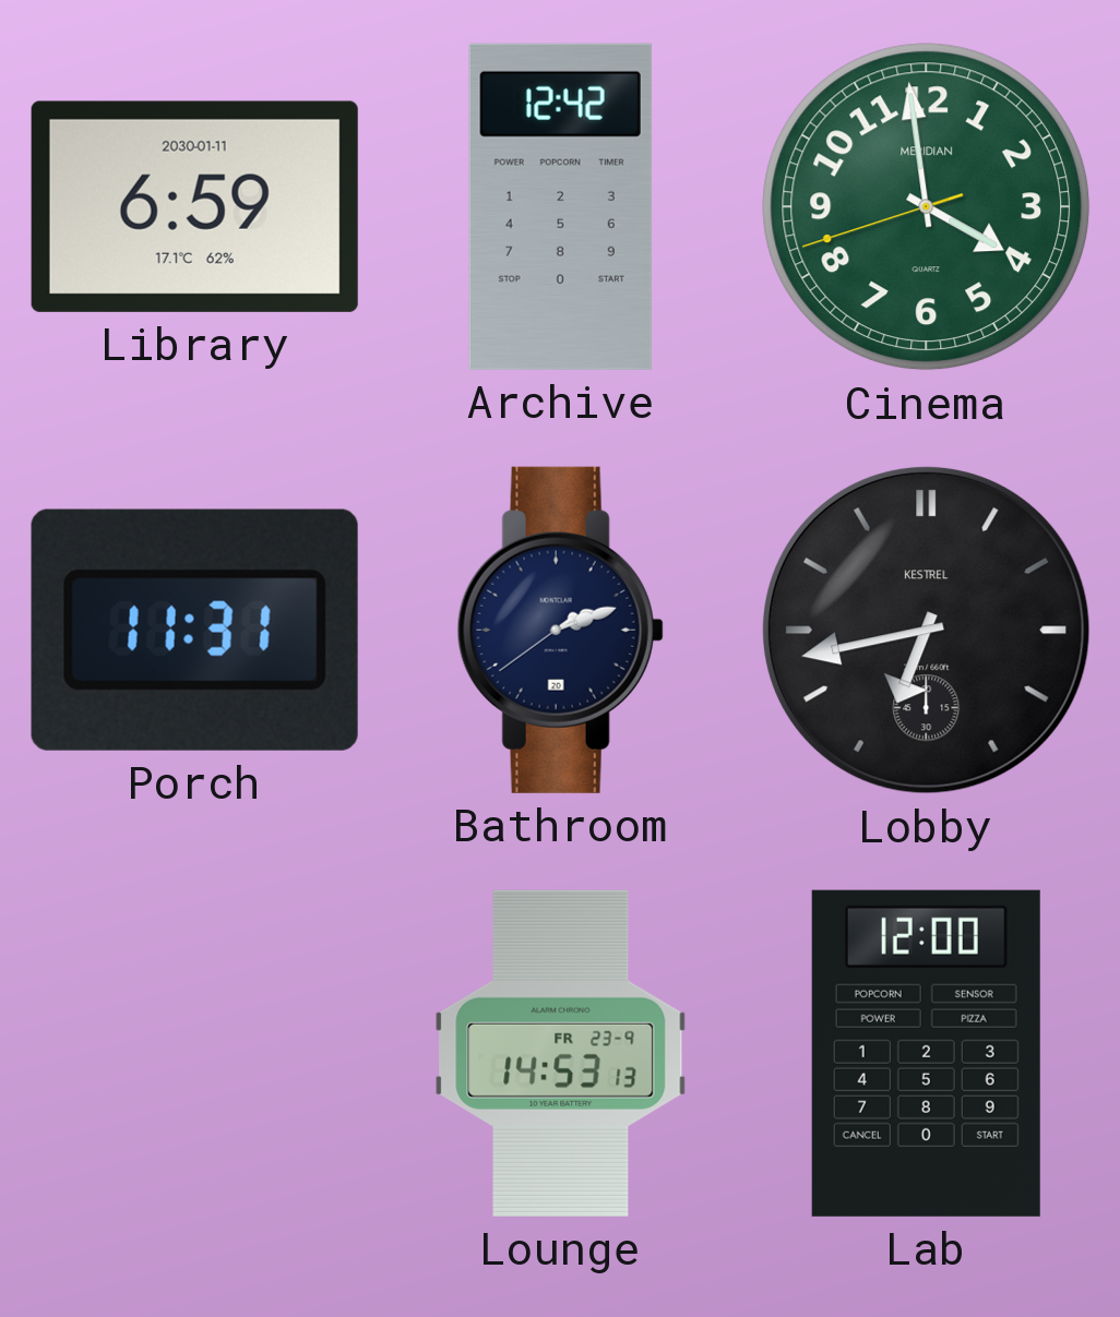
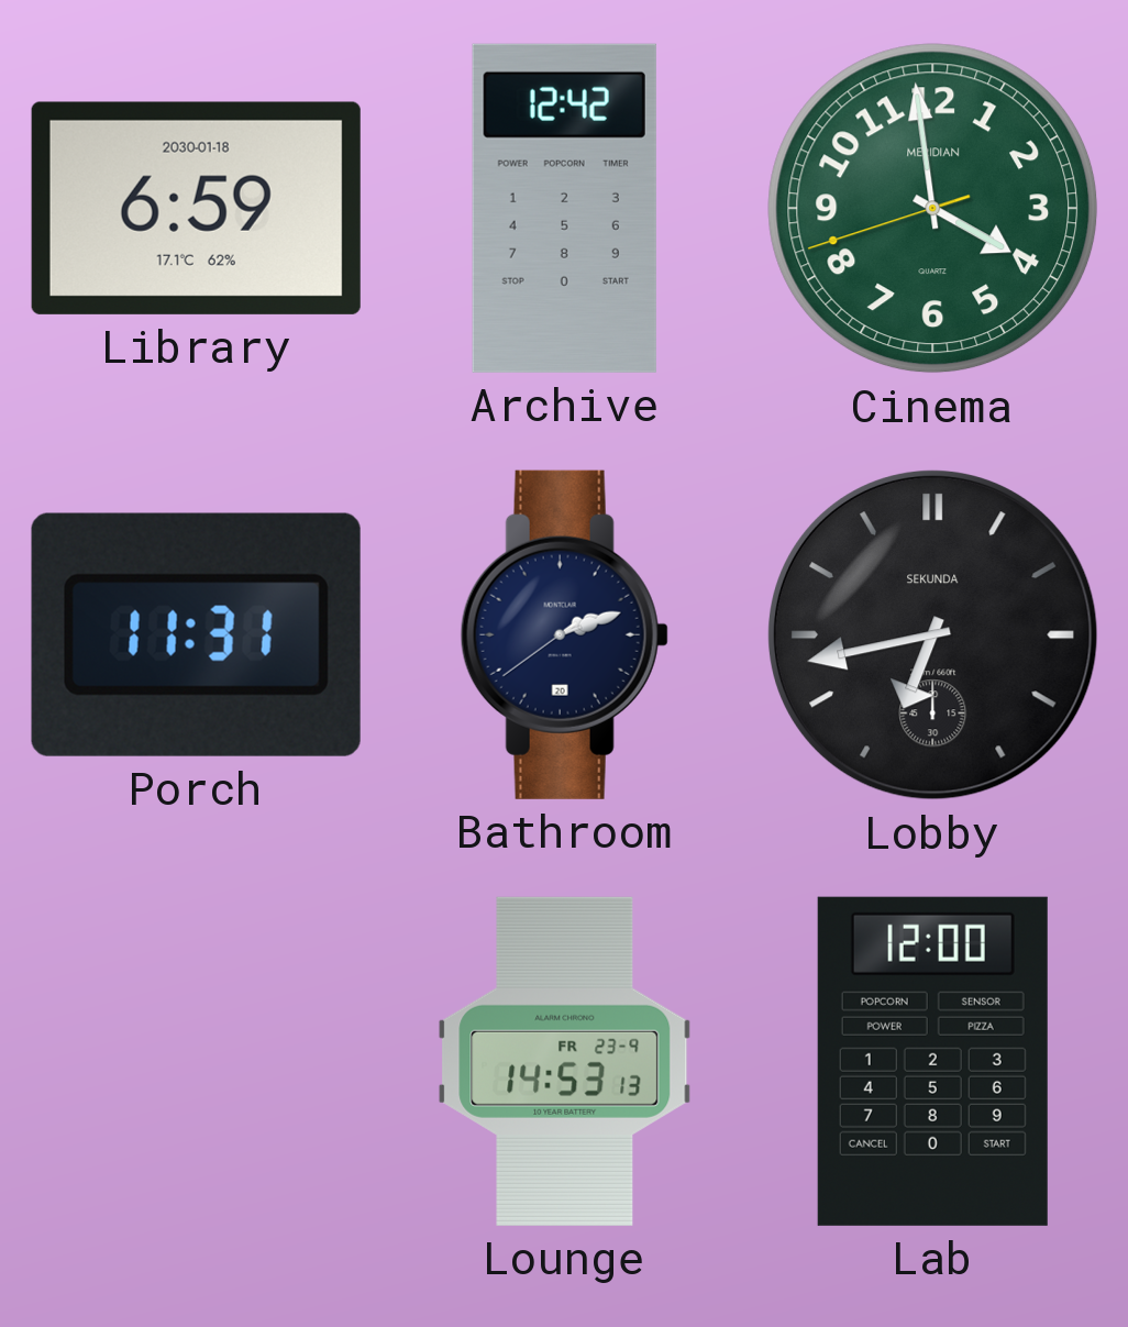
Library date: 2030-01-11 -> 2030-01-18 (196, 208)
Lobby brand: KESTREL -> SEKUNDA (932, 634)
